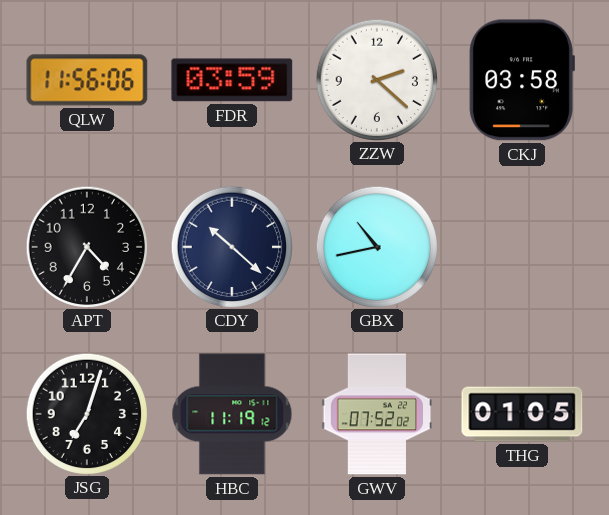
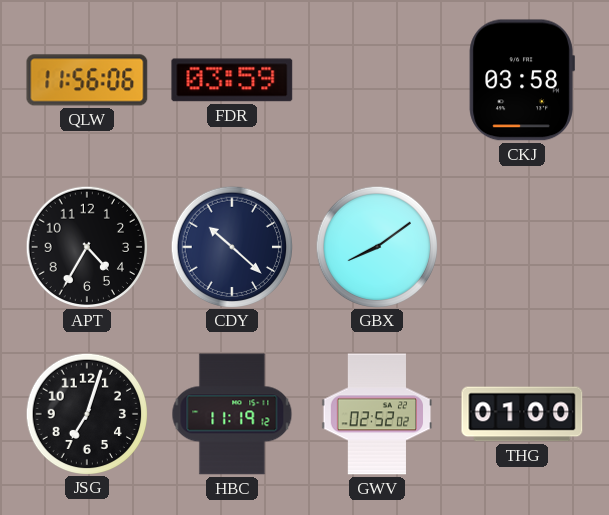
ZZW: 2:22 -> none (376, 79)
GBX: 10:43 -> 8:09 (376, 246)
GWV: 07:52 -> 02:52 (377, 414)
THG: 01:05 -> 01:00 (522, 414)
